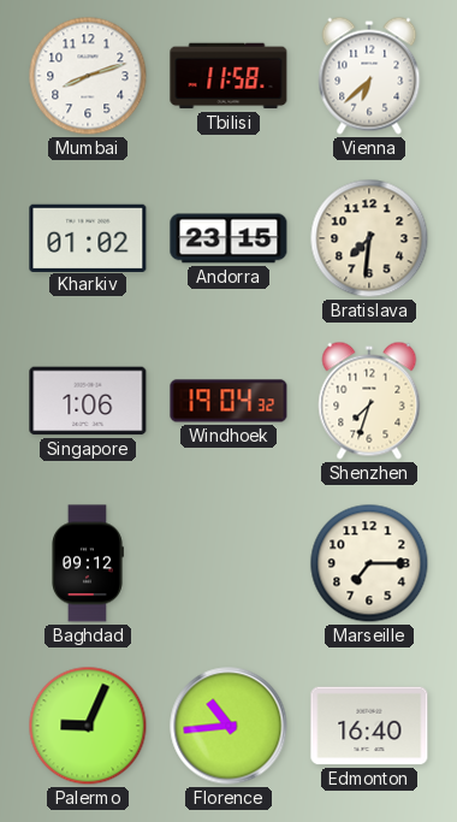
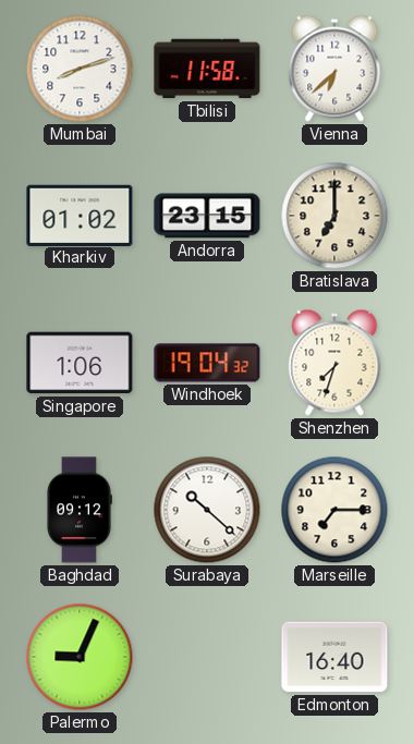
Bratislava: 7:31 -> 7:00 (334, 216)
Surabaya: none -> 10:22 (207, 510)
Florence: 10:44 -> none (228, 726)
